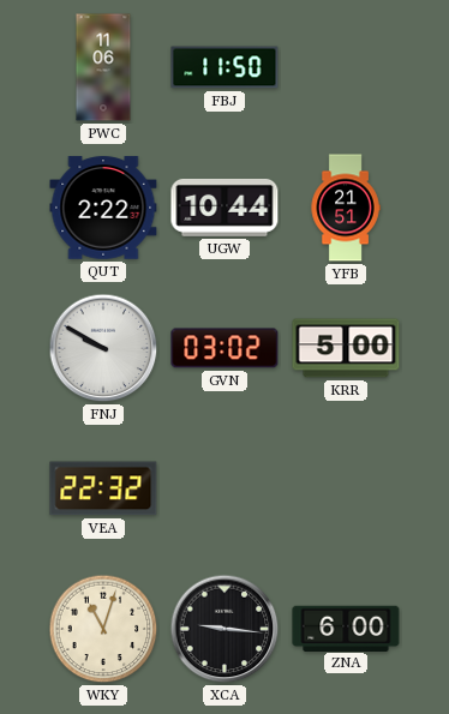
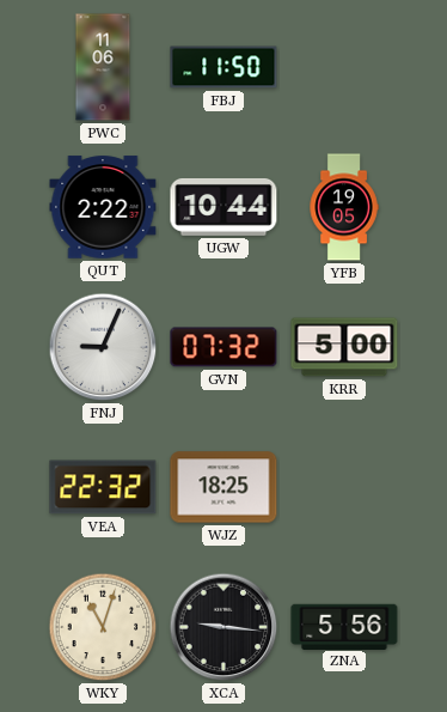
YFB: 21:51 -> 19:05 (344, 207)
FNJ: 9:50 -> 9:04 (103, 347)
GVN: 03:02 -> 07:32 (223, 347)
WJZ: none -> 18:25 (223, 487)
ZNA: 6:00 -> 5:56 (344, 626)
